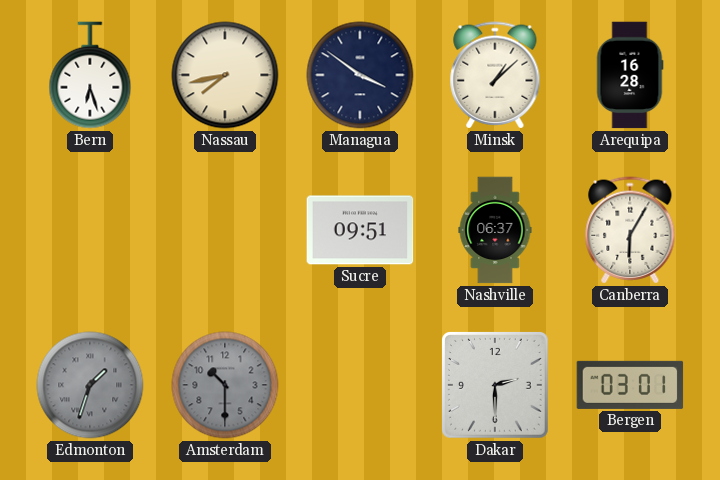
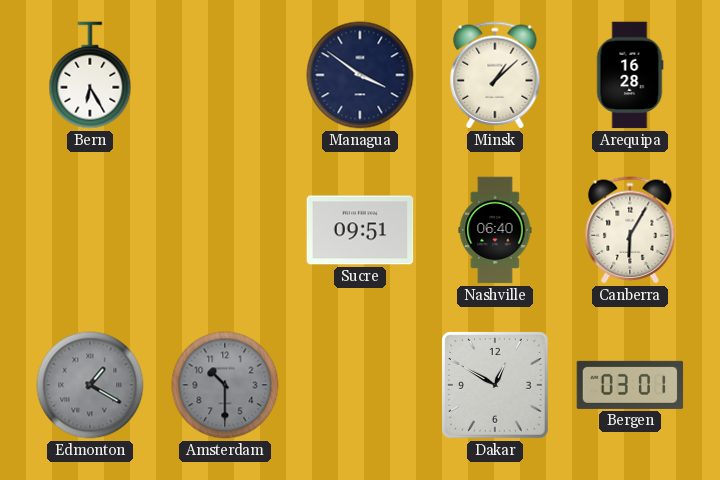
Bern: 6:27 -> 6:25 (90, 75)
Nassau: 7:43 -> none (225, 75)
Nashville: 06:37 -> 06:40 (495, 230)
Edmonton: 1:33 -> 1:20 (90, 385)
Dakar: 2:30 -> 12:50 (496, 386)
